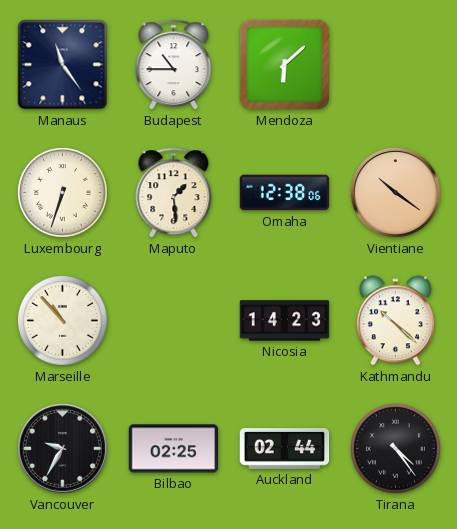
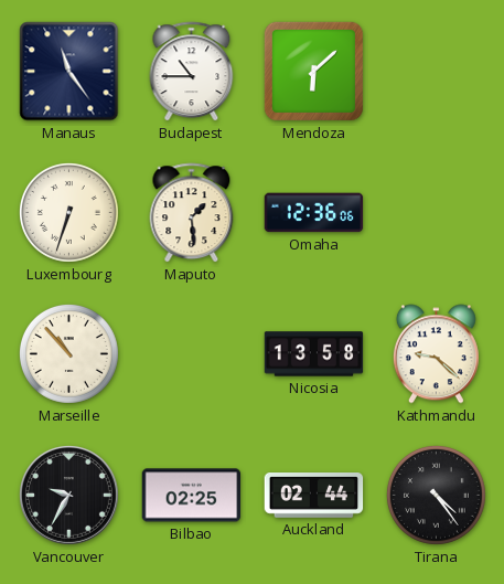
Omaha: 12:38 -> 12:36 (314, 213)
Vientiane: 10:21 -> none (395, 192)
Nicosia: 14:23 -> 13:58 (314, 354)
Kathmandu: 10:22 -> 9:22 (436, 354)
